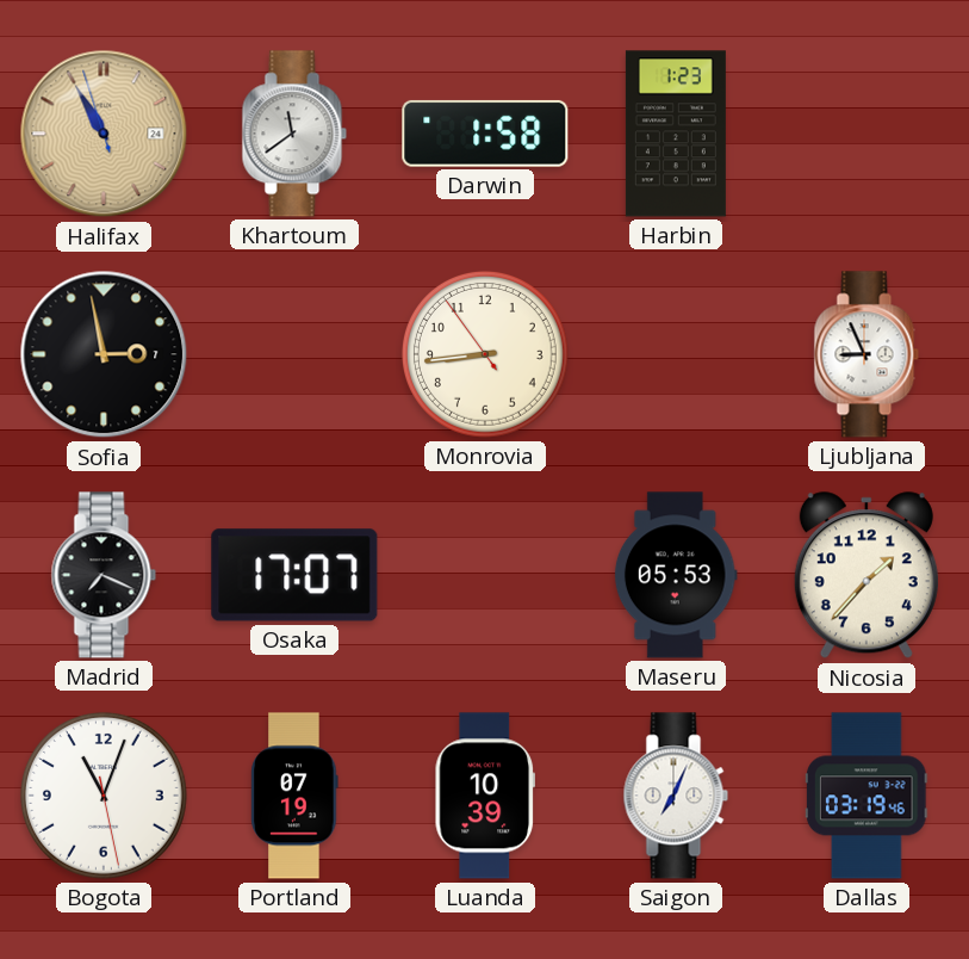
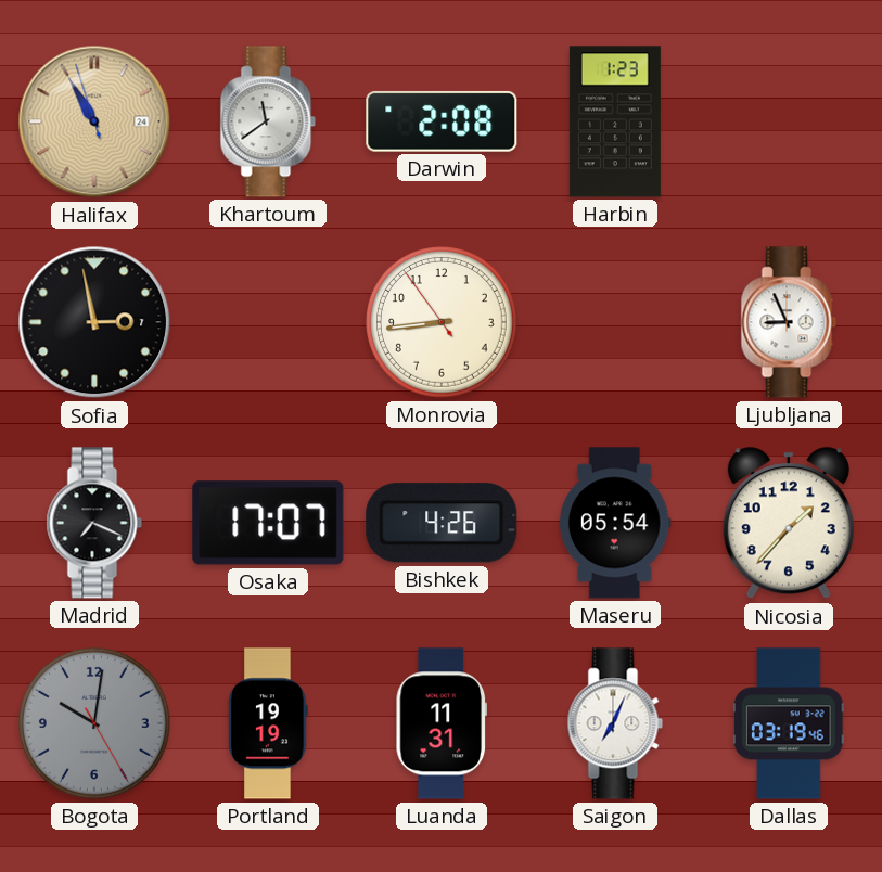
Darwin: 1:58 -> 2:08 (442, 121)
Bishkek: none -> 4:26 (442, 523)
Maseru: 05:53 -> 05:54 (615, 523)
Bogota: 11:03 -> 10:01 (94, 723)
Bogota dial: white -> grey (94, 723)
Portland: 07:19 -> 19:19 (268, 723)
Luanda: 10:39 -> 11:31 (440, 723)
